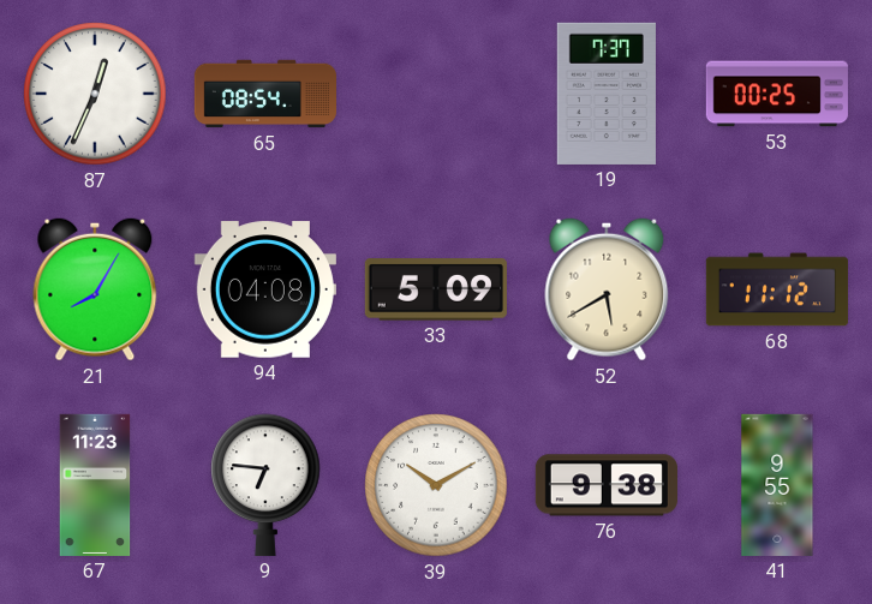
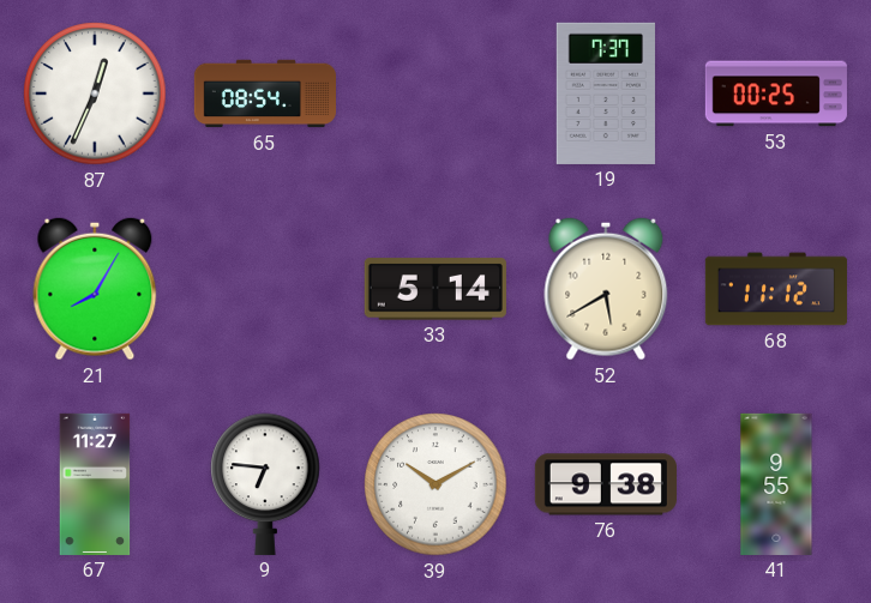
94: 04:08 -> none (265, 289)
33: 5:09 -> 5:14 (435, 289)
67: 11:23 -> 11:27 (95, 484)
